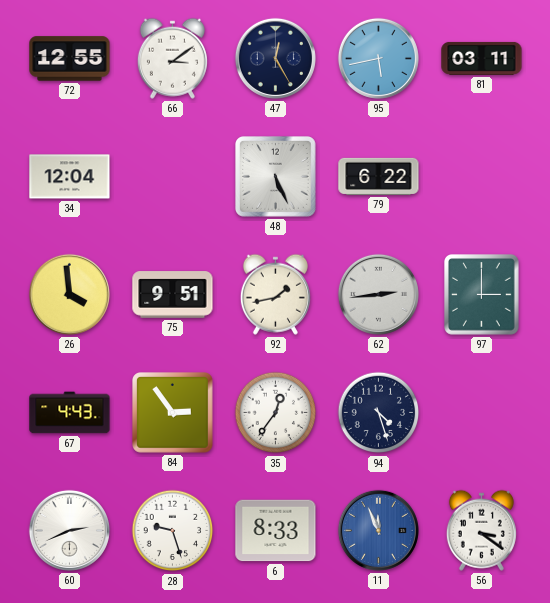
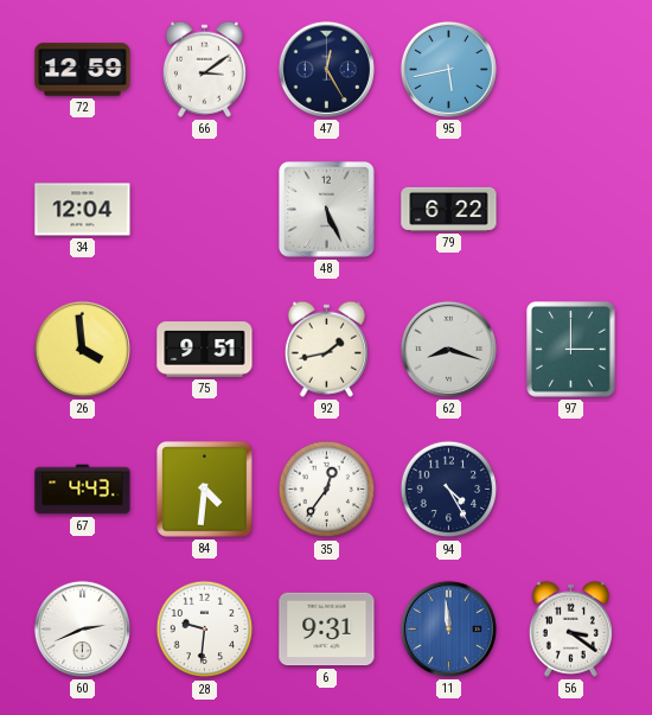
72: 12:55 -> 12:59 (83, 70)
81: 03:11 -> none (482, 58)
62: 2:44 -> 8:18 (448, 349)
84: 2:54 -> 4:31 (205, 490)
94: 4:27 -> 4:25 (449, 490)
28: 9:27 -> 9:31 (205, 630)
6: 8:33 -> 9:31 (327, 630)
11: 11:56 -> 11:59 (448, 628)
